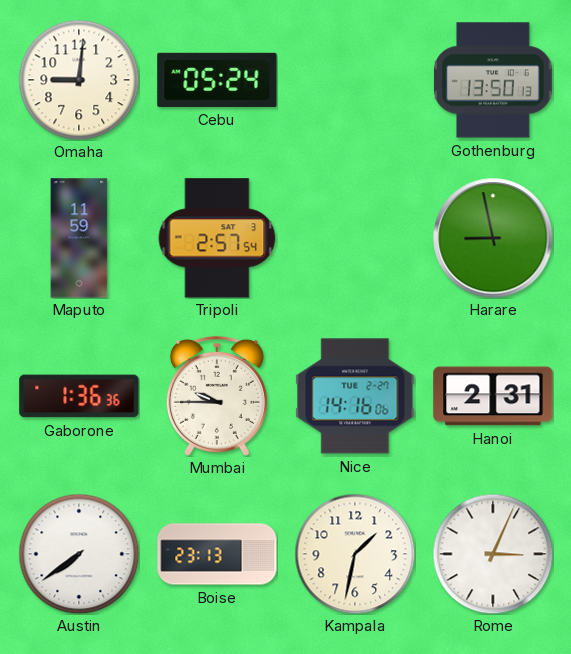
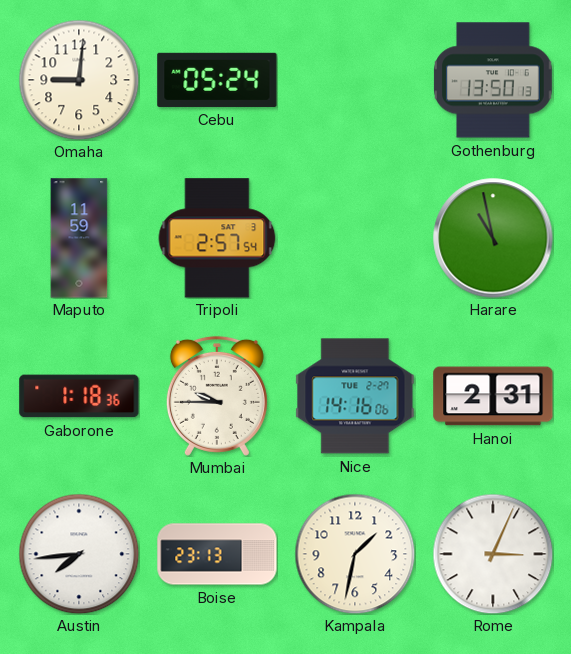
Harare: 8:58 -> 10:58 (493, 238)
Gaborone: 1:36 -> 1:18 (79, 396)
Austin: 7:39 -> 7:44 (79, 554)
